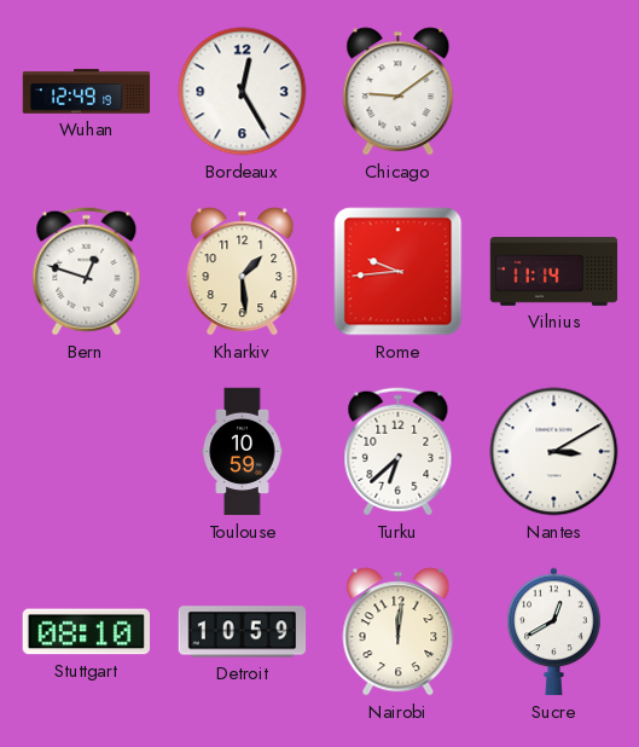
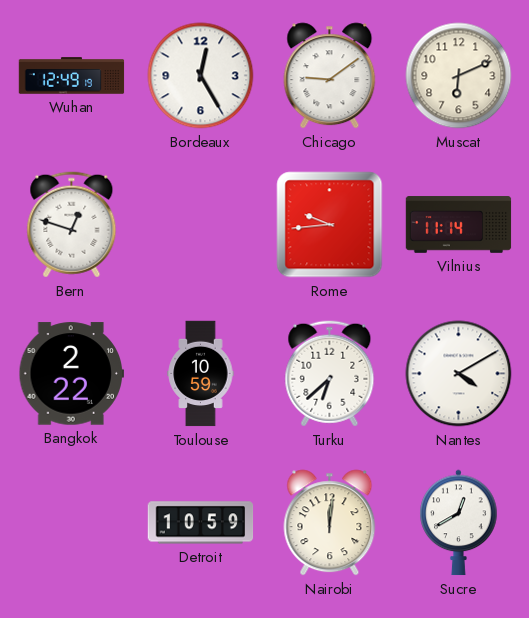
Muscat: none -> 6:11 (459, 76)
Kharkiv: 1:29 -> none (243, 272)
Bangkok: none -> 2:22 (72, 374)
Nantes: 3:10 -> 4:10 (459, 374)
Stuttgart: 08:10 -> none (86, 632)
